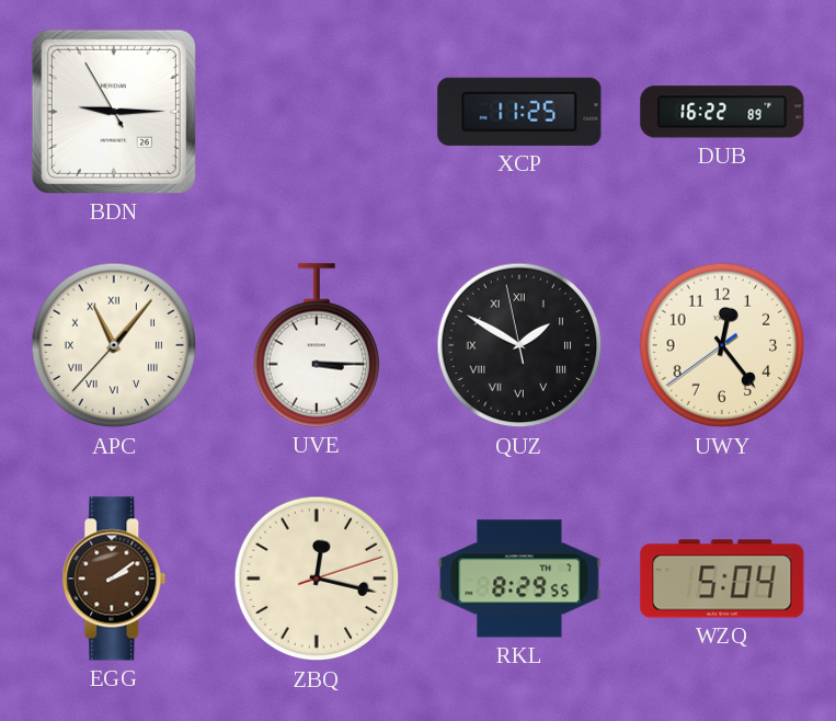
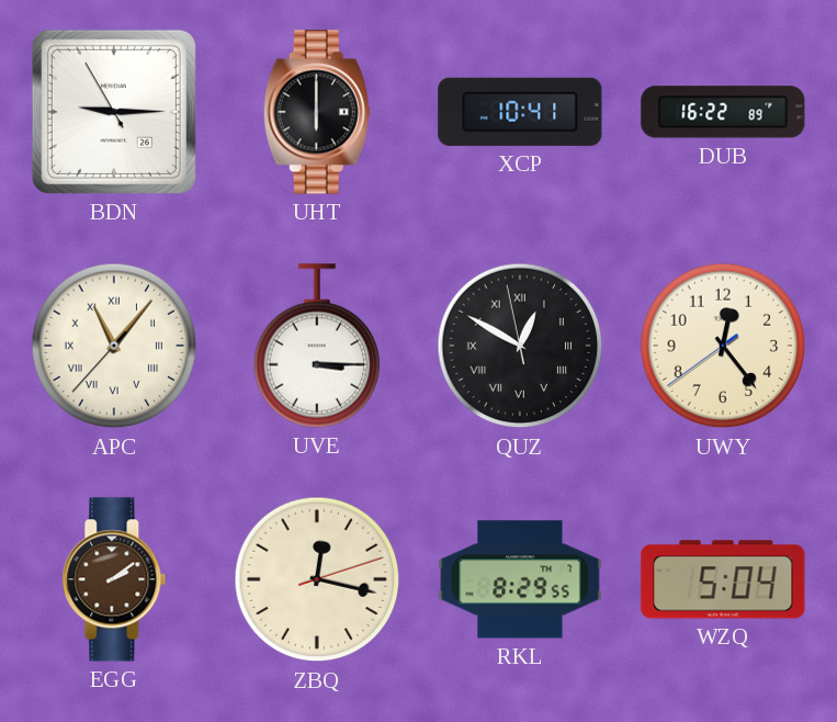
UHT: none -> 6:00 (317, 112)
XCP: 11:25 -> 10:41 (520, 112)
QUZ: 1:49 -> 12:49 (520, 346)
